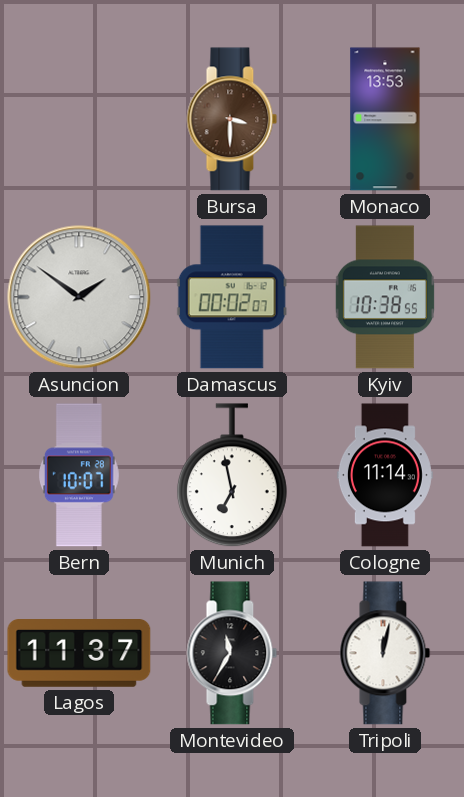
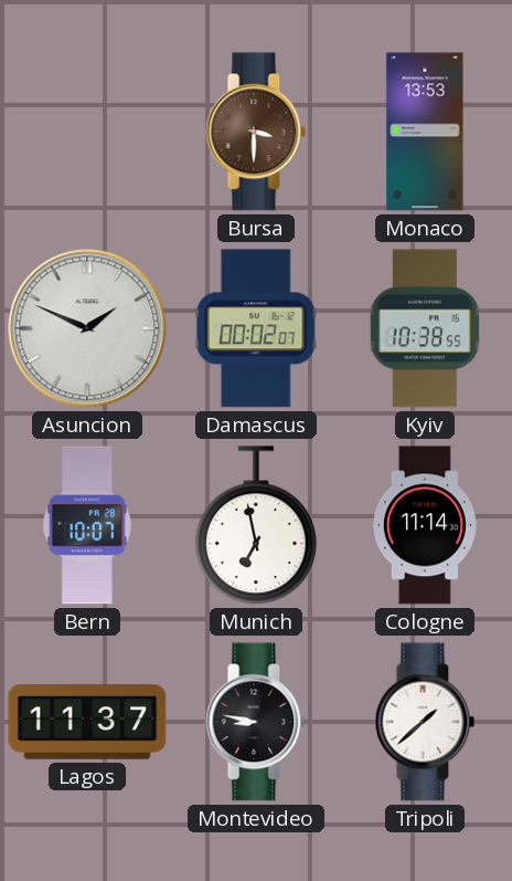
Asuncion: 1:51 -> 1:49 (87, 328)
Montevideo: 11:35 -> 8:47 (256, 722)
Tripoli: 12:02 -> 1:38 (425, 722)
